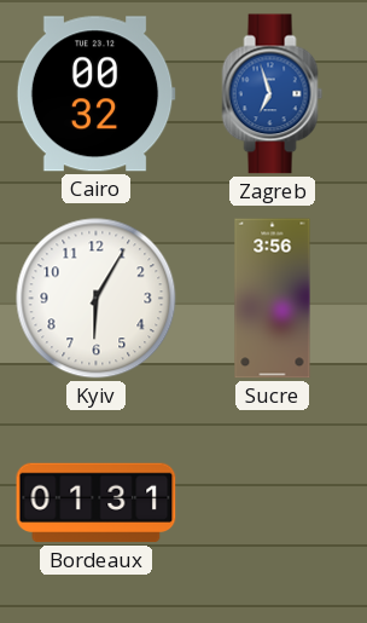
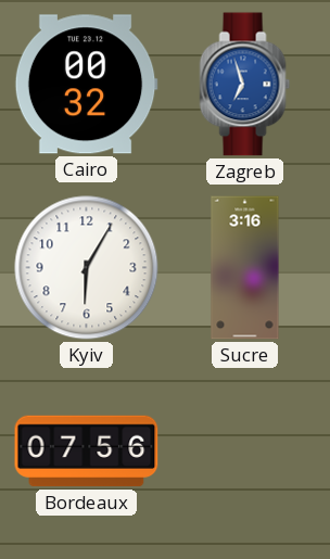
Sucre: 3:56 -> 3:16 (245, 268)
Bordeaux: 01:31 -> 07:56 (87, 452)
